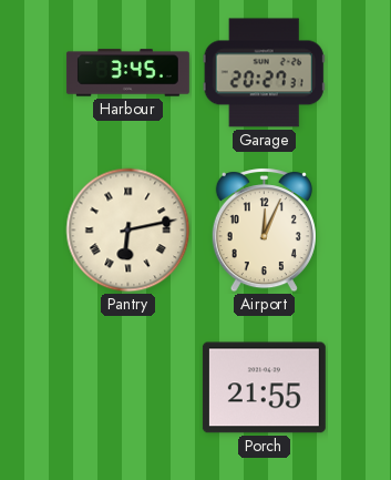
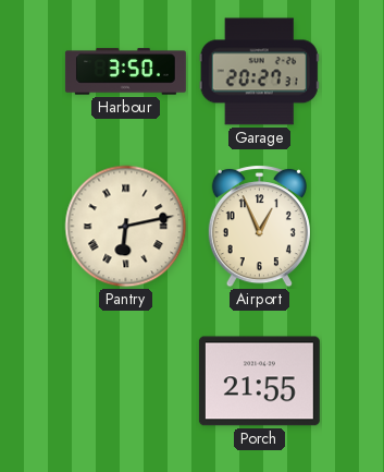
Harbour: 3:45 -> 3:50 (125, 72)
Airport: 12:04 -> 12:56 (259, 227)
